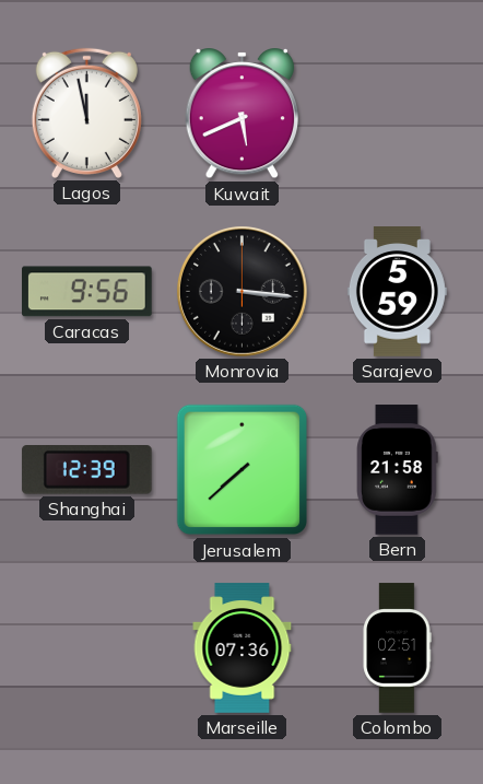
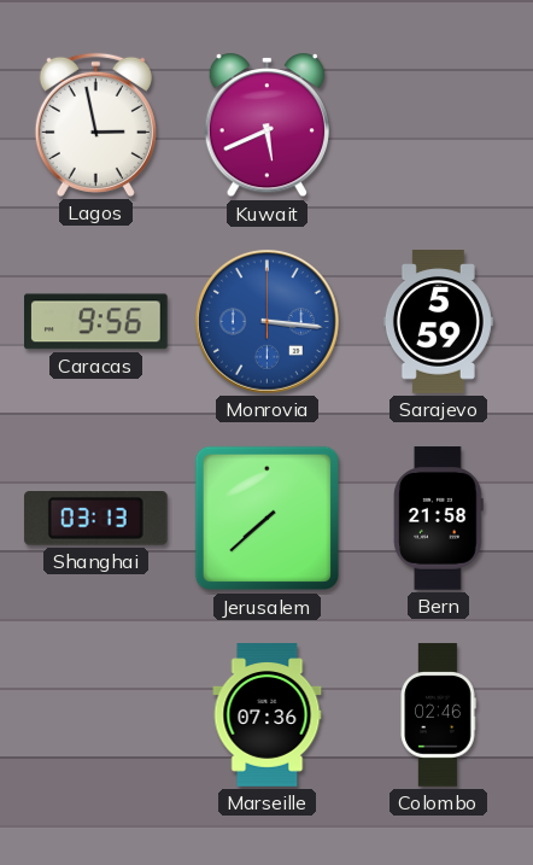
Lagos: 11:58 -> 2:58 (95, 124)
Monrovia dial: black -> blue (268, 322)
Shanghai: 12:39 -> 03:13 (95, 519)
Colombo: 02:51 -> 02:46 (438, 715)
